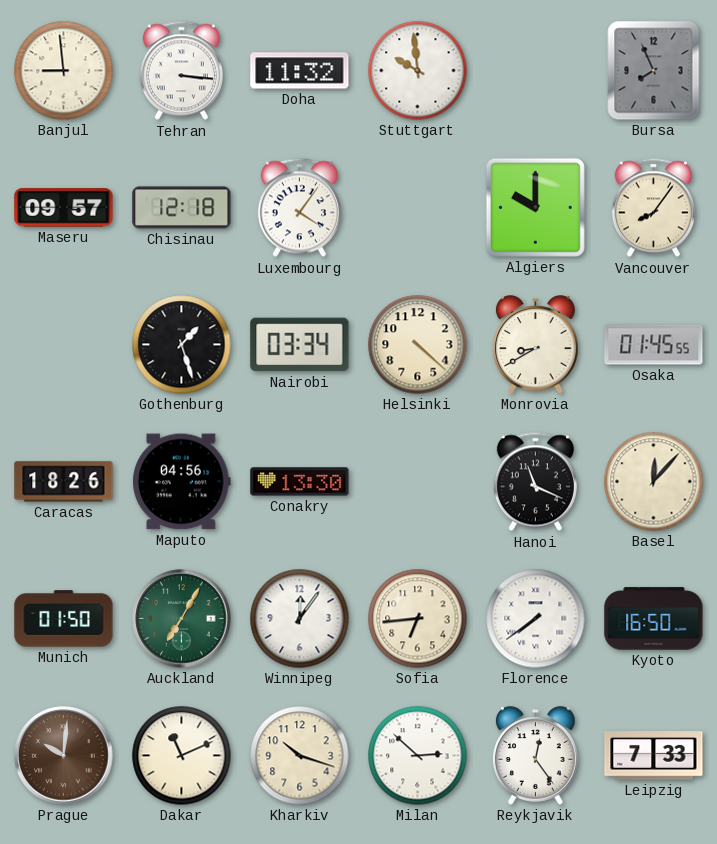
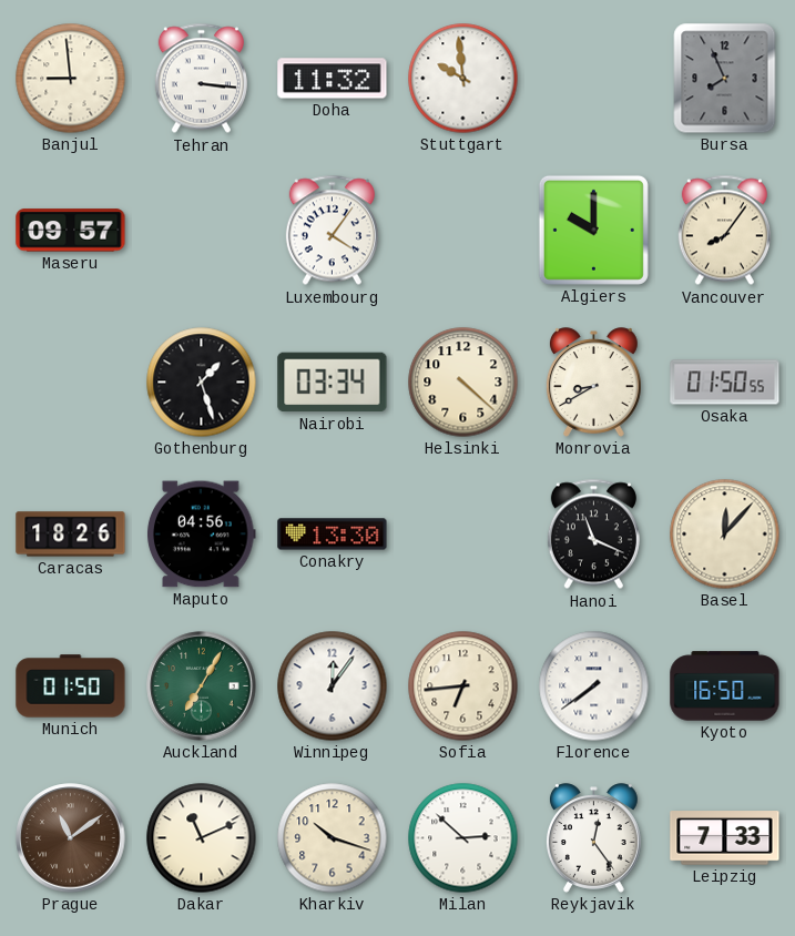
Chisinau: 12:18 -> none (182, 208)
Osaka: 01:45 -> 01:50 (725, 383)
Prague: 10:01 -> 11:09 (71, 838)
